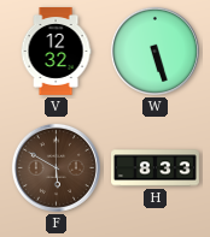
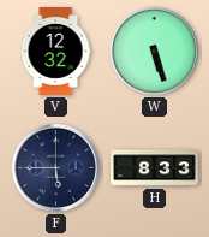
F: 5:50 -> 5:45 (55, 167)
F dial: brown -> navy (55, 167)
